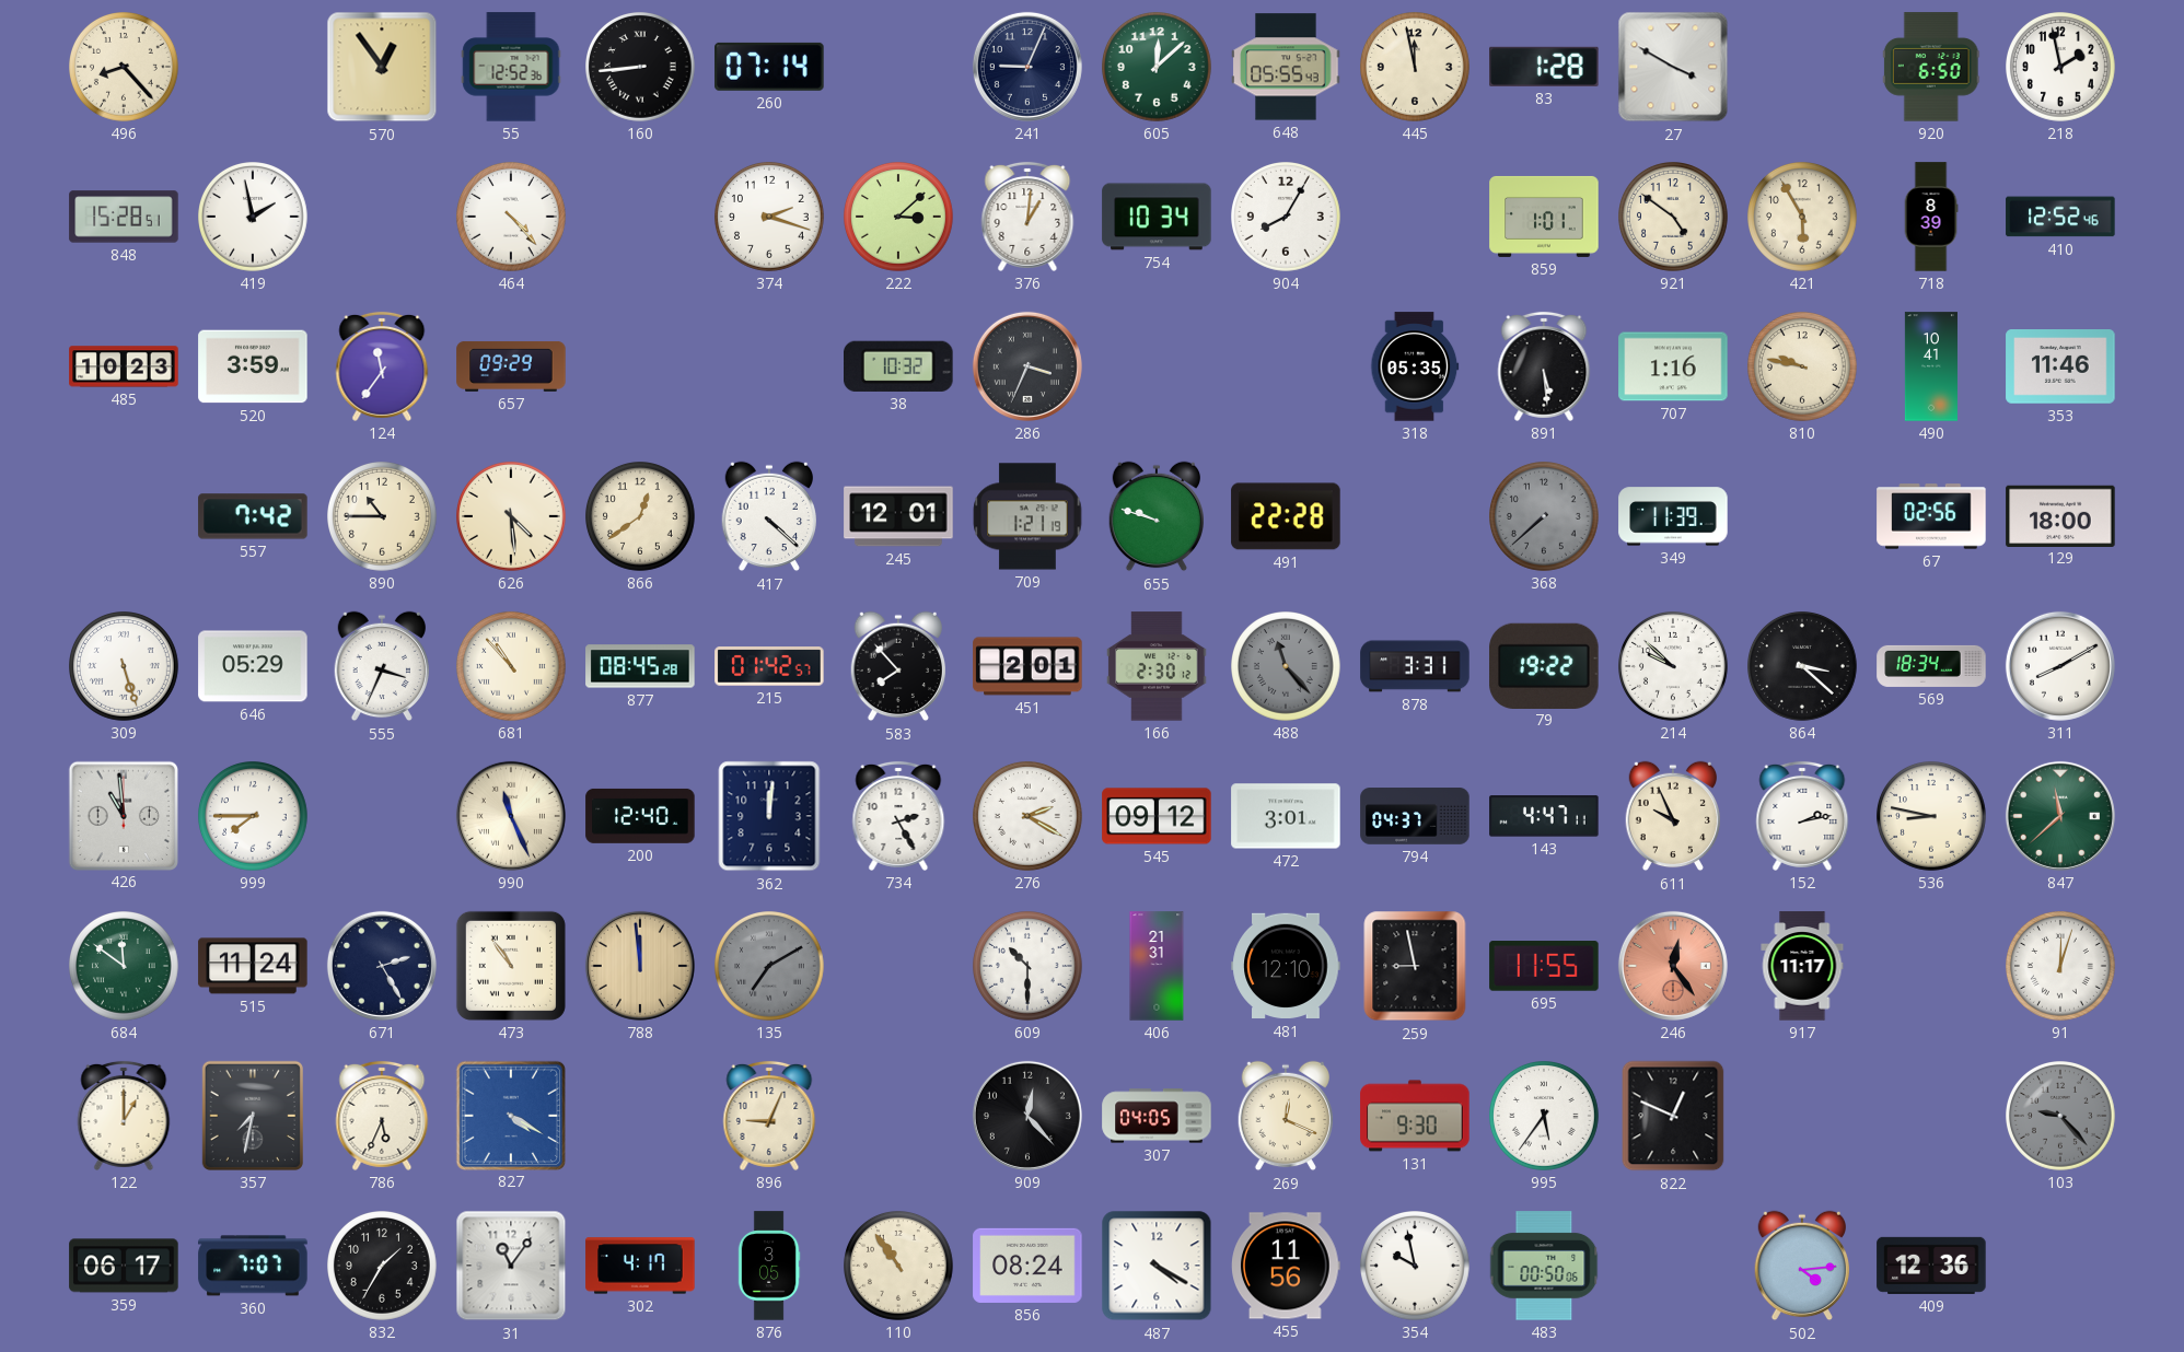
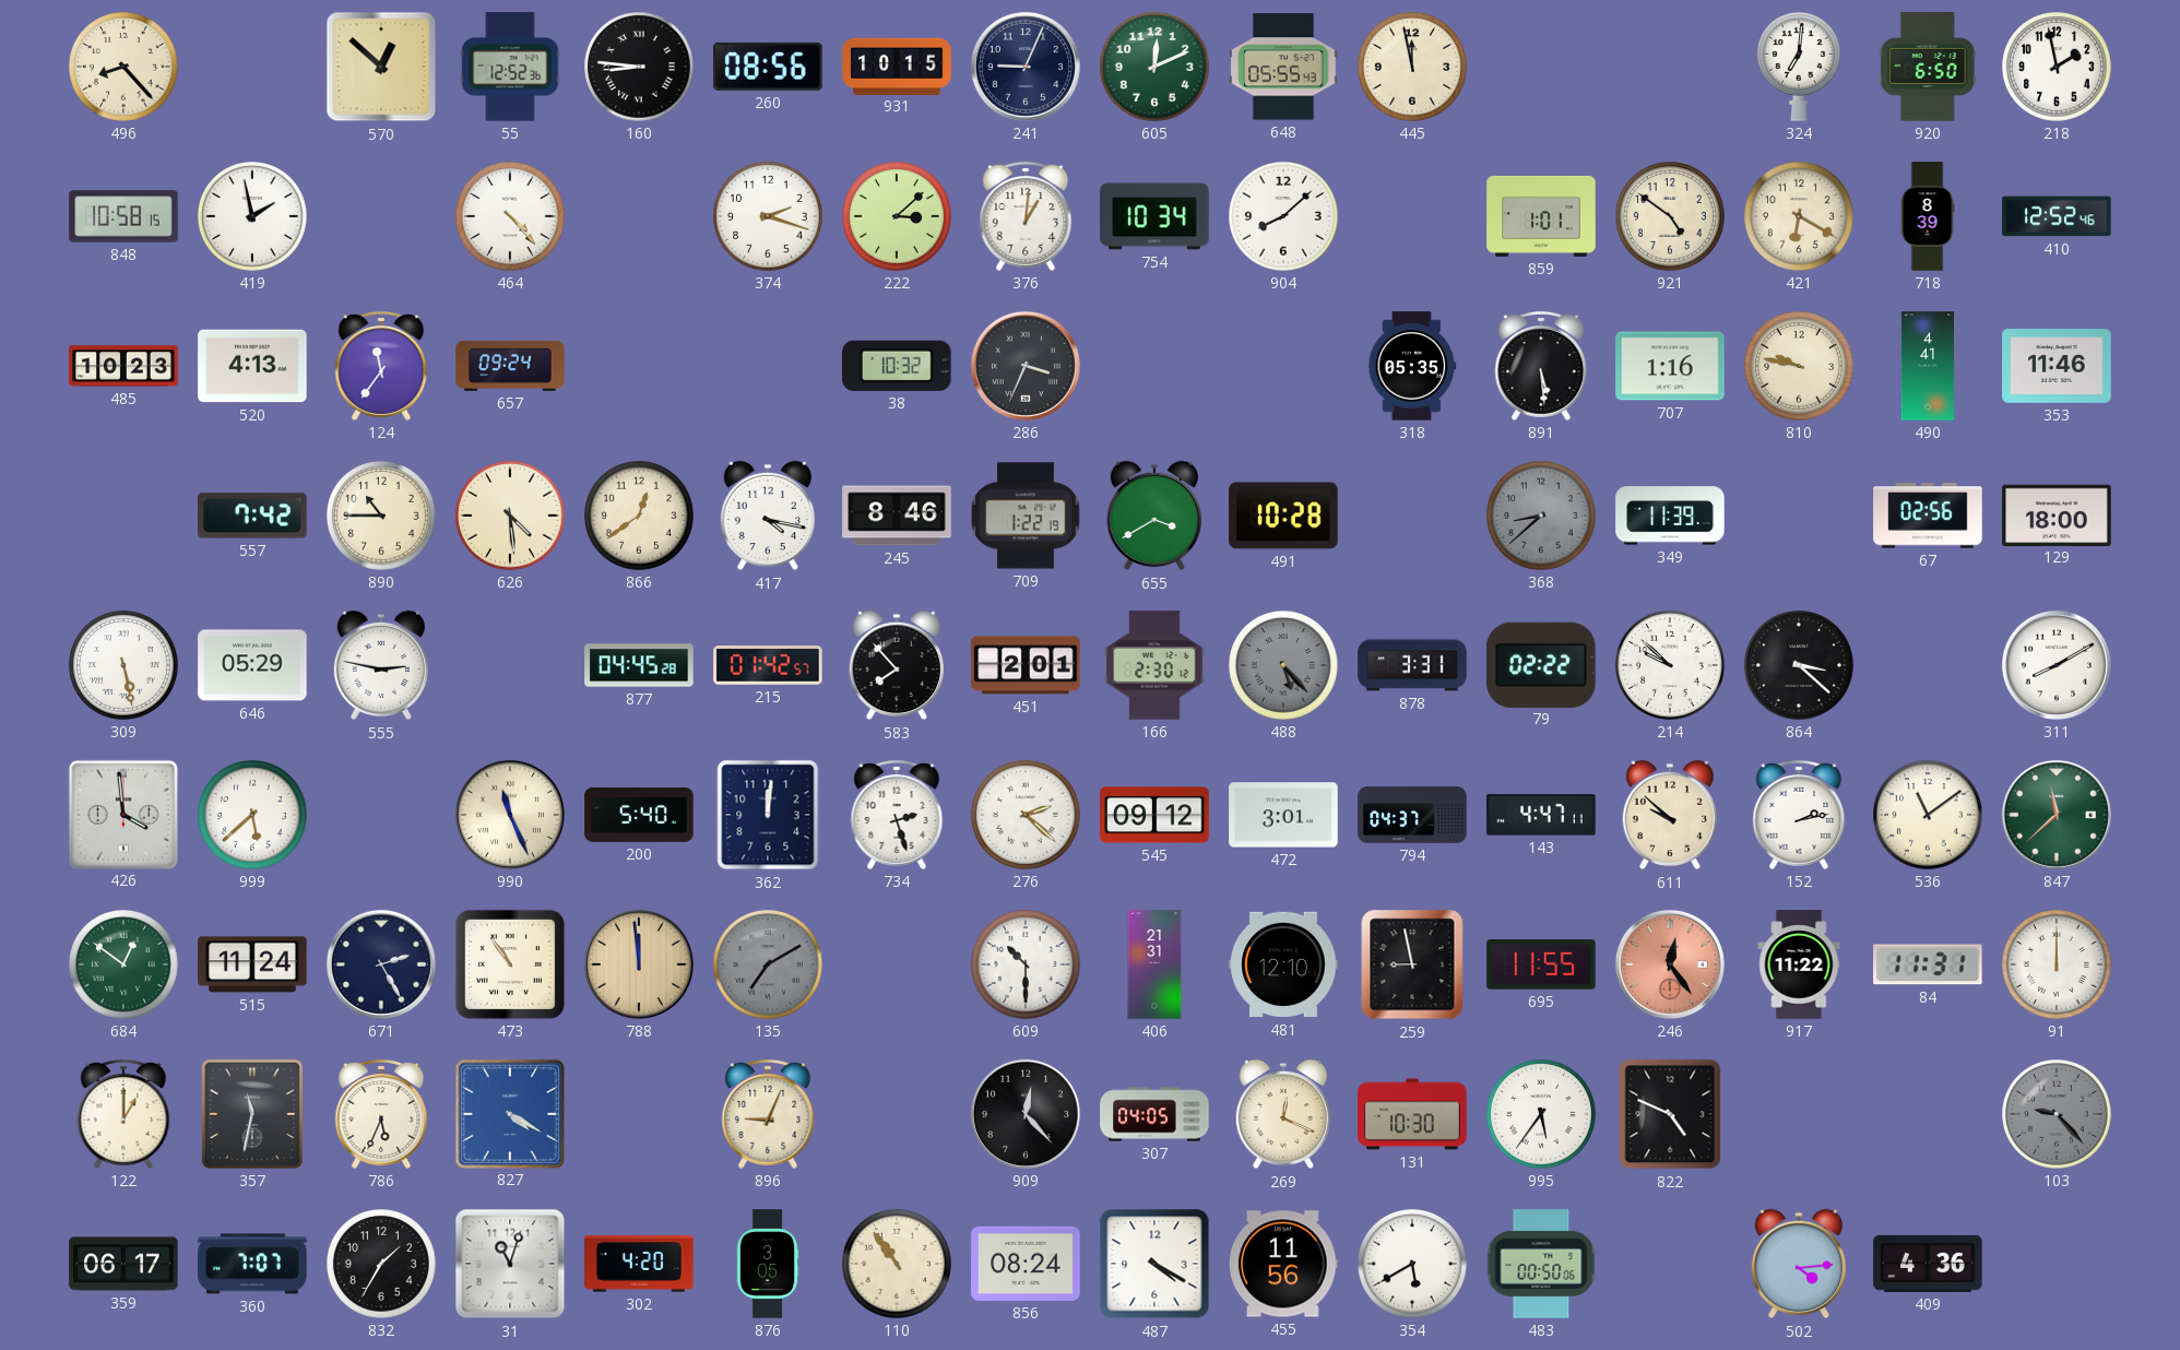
570: 12:54 -> 12:52 (381, 67)
160: 8:44 -> 8:46 (640, 68)
260: 07:14 -> 08:56 (768, 67)
931: none -> 10:15 (897, 66)
605: 12:08 -> 12:11 (1156, 68)
83: 1:28 -> none (1544, 67)
27: 3:50 -> none (1673, 67)
324: none -> 7:01 (1799, 67)
848: 15:28 -> 10:58 (123, 216)
904: 8:05 -> 8:08 (1284, 217)
421: 5:55 -> 6:20 (1800, 217)
520: 3:59 -> 4:13 (252, 366)
657: 09:29 -> 09:24 (510, 366)
490: 10:41 -> 4:41 (1928, 366)
417: 4:22 -> 4:17 (768, 516)
245: 12:01 -> 8:46 (897, 516)
709: 1:21 -> 1:22 (1026, 516)
655: 9:48 -> 3:40 (1154, 516)
491: 22:28 -> 10:28 (1283, 516)
368: 7:38 -> 8:38 (1542, 517)
309: 5:27 -> 5:28 (125, 666)
555: 3:34 -> 2:47 (381, 665)
681: 10:53 -> none (512, 667)
877: 08:45 -> 04:45 (639, 665)
488: 11:23 -> 5:23 (1284, 666)
79: 19:22 -> 02:22 (1541, 664)
569: 18:34 -> none (1931, 666)
426: 10:59 -> 3:59 (122, 814)
999: 7:45 -> 5:38 (253, 816)
200: 12:40 -> 5:40 (639, 815)
734: 2:25 -> 2:27 (897, 815)
276: 2:20 -> 2:22 (1027, 816)
611: 9:56 -> 9:52 (1670, 815)
536: 8:47 -> 11:09 (1929, 816)
684: 11:51 -> 12:51 (125, 966)
917: 11:17 -> 11:22 (1799, 964)
84: none -> 11:31 (1928, 964)
91: 12:03 -> 12:00 (2058, 966)
357: 7:32 -> 11:32 (252, 1114)
131: 9:30 -> 10:30 (1412, 1114)
822: 12:49 -> 4:49 (1670, 1114)
31: 11:06 -> 11:03 (510, 1264)
302: 4:17 -> 4:20 (639, 1264)
354: 9:58 -> 5:40 (1413, 1265)
409: 12:36 -> 4:36 (1928, 1264)
